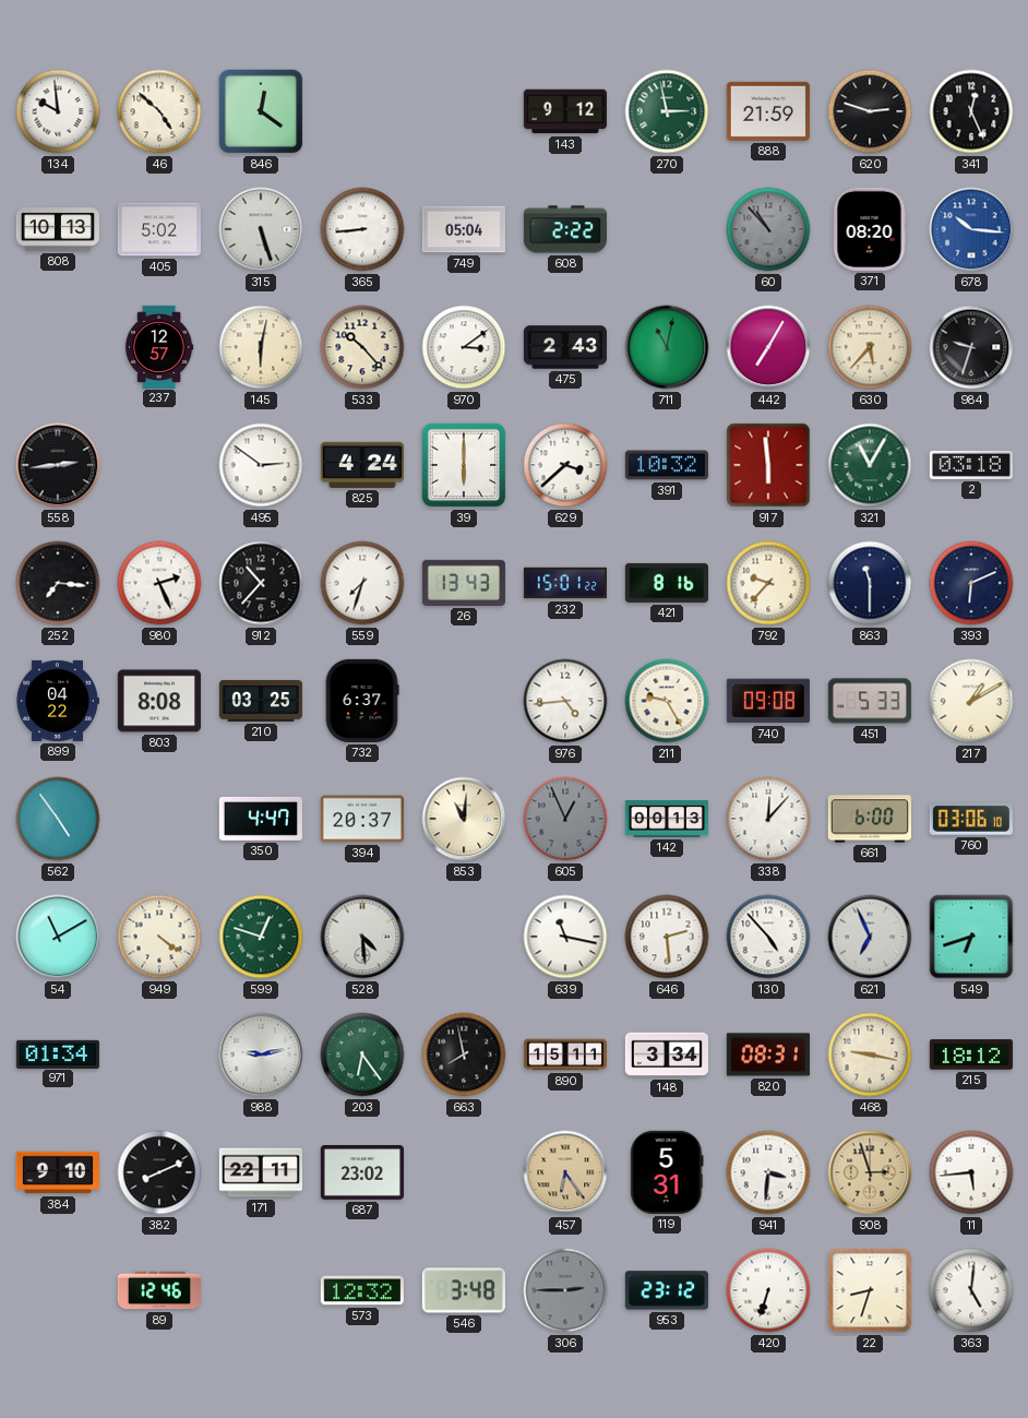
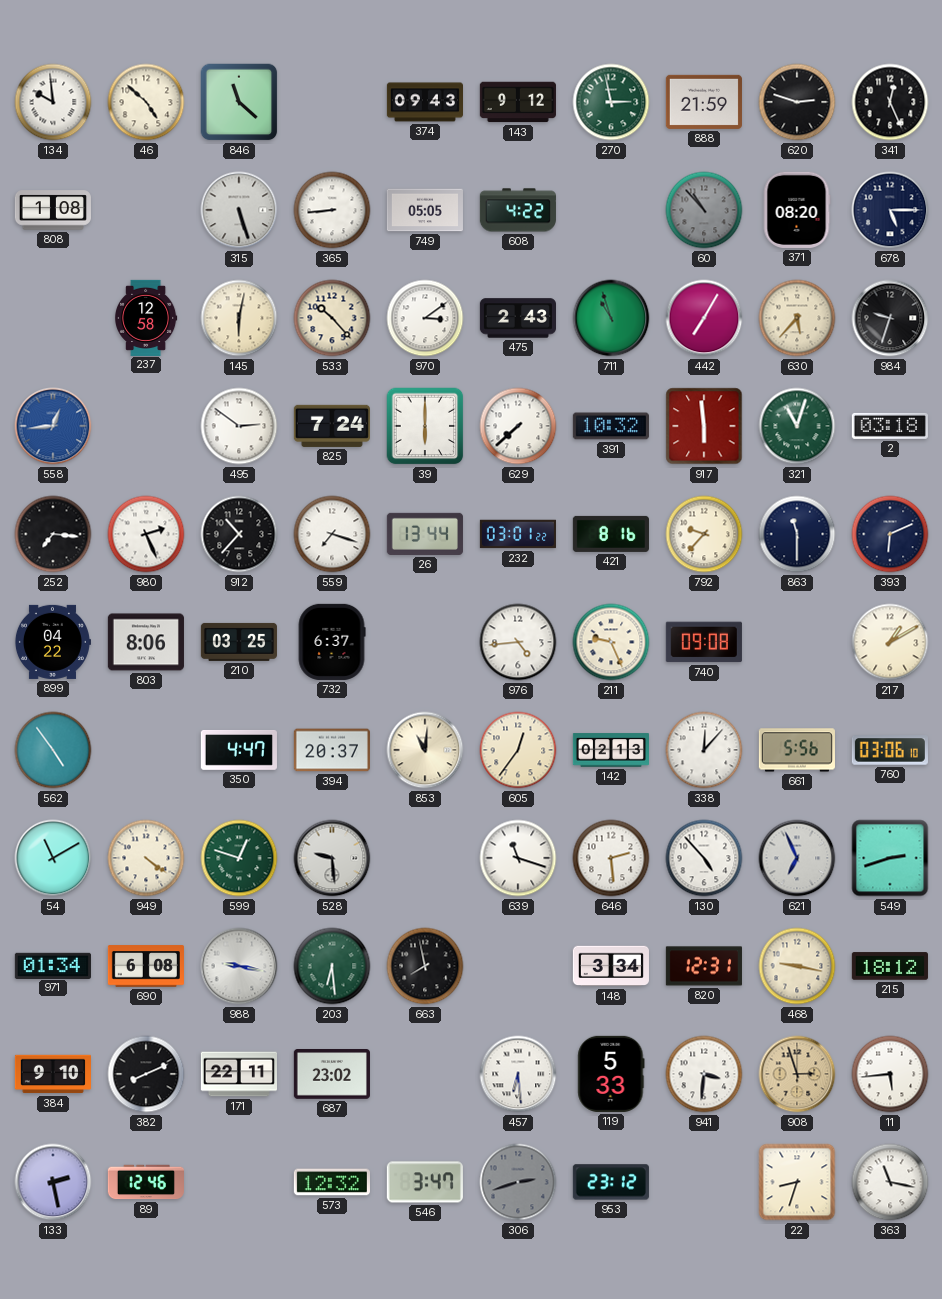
846: 12:21 -> 11:22 (239, 102)
374: none -> 09:43 (424, 102)
808: 10:13 -> 1:08 (52, 210)
405: 5:02 -> none (159, 229)
749: 05:04 -> 05:05 (425, 210)
608: 2:22 -> 4:22 (518, 210)
678: 10:16 -> 5:15 (890, 210)
678 dial: blue -> navy (890, 210)
237: 12:57 -> 12:58 (146, 317)
711: 11:02 -> 10:57 (611, 318)
558: 2:44 -> 12:44 (53, 426)
558 dial: black -> blue (53, 426)
825: 4:24 -> 7:24 (332, 426)
629: 3:38 -> 7:38 (518, 426)
321: 11:05 -> 11:03 (797, 426)
559: 7:33 -> 7:18 (332, 534)
26: 13:43 -> 13:44 (425, 534)
232: 15:01 -> 03:01 (517, 534)
803: 8:08 -> 8:06 (146, 642)
211: 9:25 -> 9:26 (611, 642)
451: 5:33 -> none (870, 701)
605: 12:56 -> 12:36 (518, 750)
605 dial: grey -> cream (518, 750)
142: 00:13 -> 02:13 (611, 750)
661: 6:00 -> 5:56 (797, 750)
528: 4:29 -> 9:29 (332, 858)
639: 11:17 -> 11:18 (518, 858)
549: 6:42 -> 2:42 (890, 858)
690: none -> 6:08 (145, 966)
988: 9:13 -> 9:17 (239, 966)
203: 6:24 -> 6:29 (332, 966)
890: 15:11 -> none (564, 1054)
820: 08:31 -> 12:31 (704, 966)
457: 6:24 -> 6:29 (518, 1074)
457 dial: champagne -> white (518, 1074)
119: 5:31 -> 5:33 (611, 1074)
133: none -> 2:28 (53, 1182)
546: 3:48 -> 3:47 (425, 1182)
306: 2:45 -> 2:42 (518, 1182)
420: 6:33 -> none (768, 1290)
363: 5:01 -> 11:17 (890, 1182)
